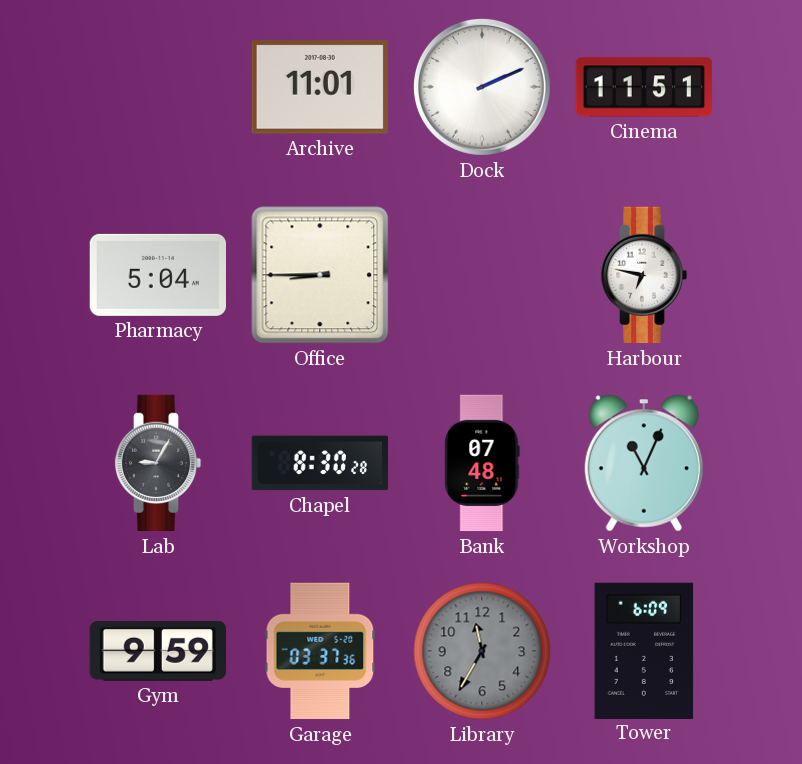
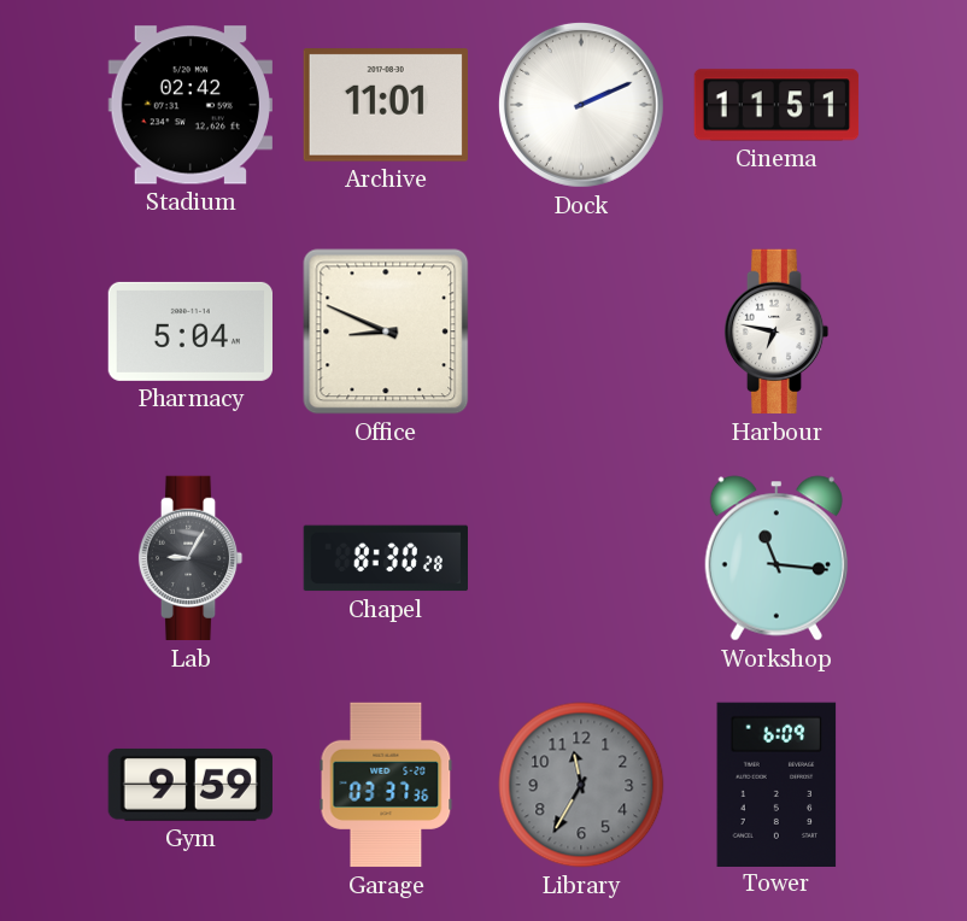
Stadium: none -> 02:42 (189, 105)
Office: 8:45 -> 8:49 (386, 332)
Bank: 07:48 -> none (482, 463)
Workshop: 11:04 -> 11:16 (776, 558)
